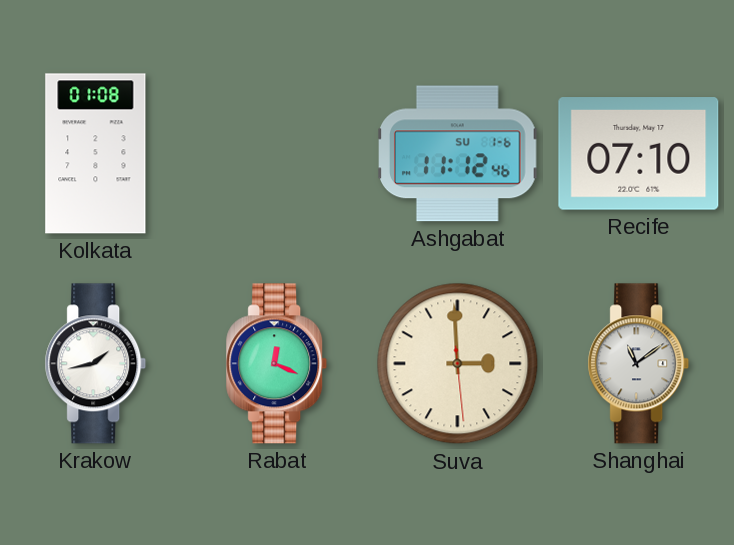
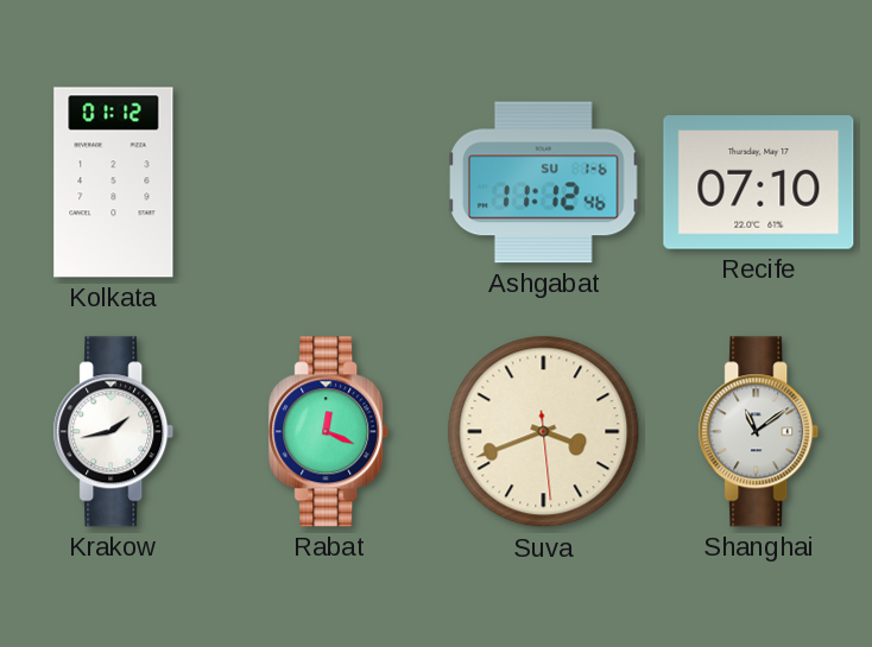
Kolkata: 01:08 -> 01:12 (114, 183)
Suva: 2:59 -> 3:41 (544, 432)
